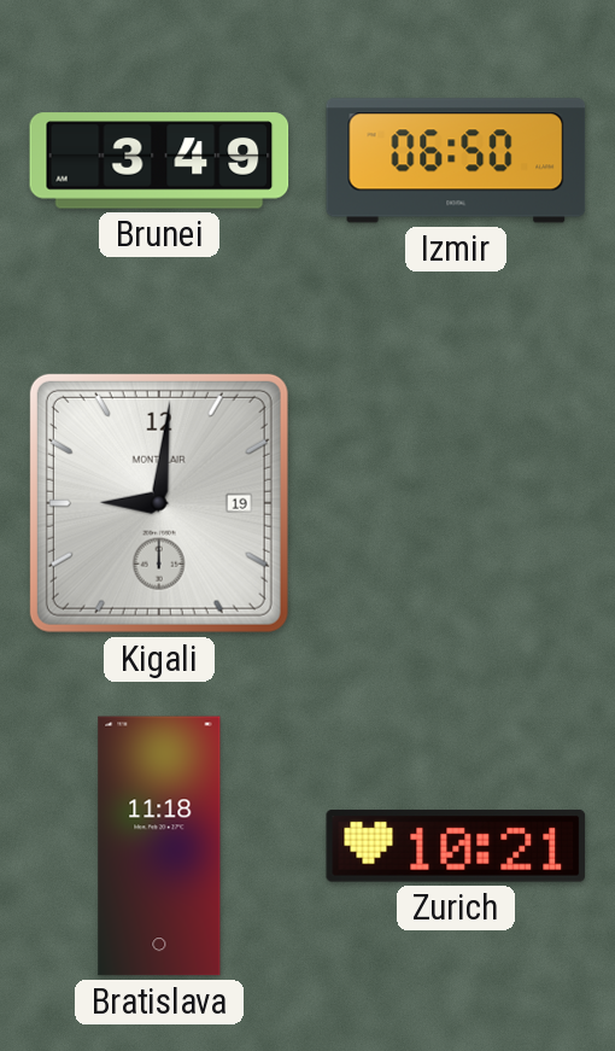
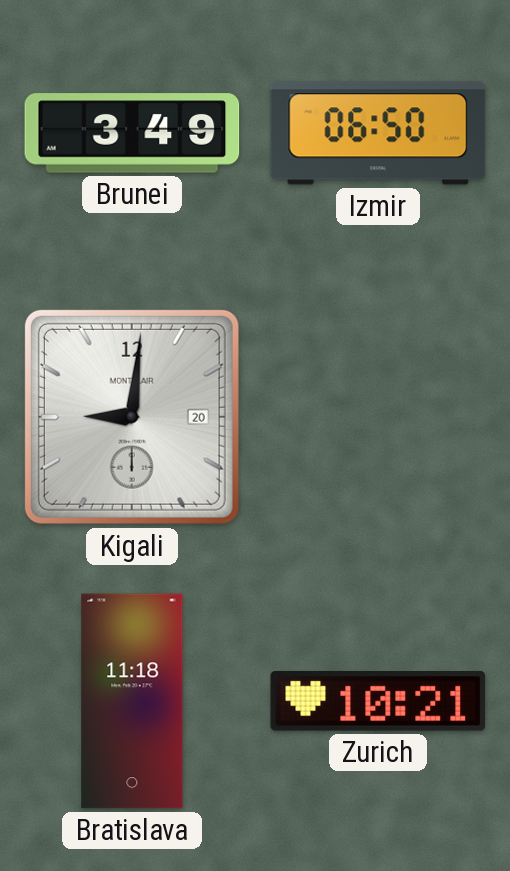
Kigali date: 19 -> 20 (132, 417)
